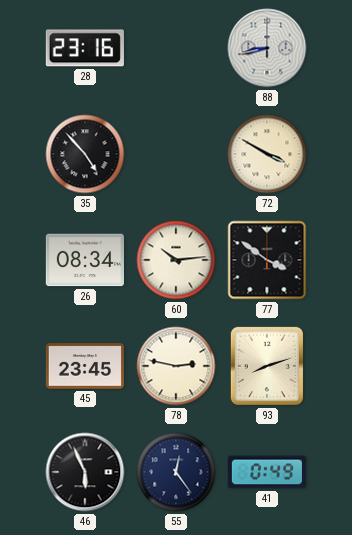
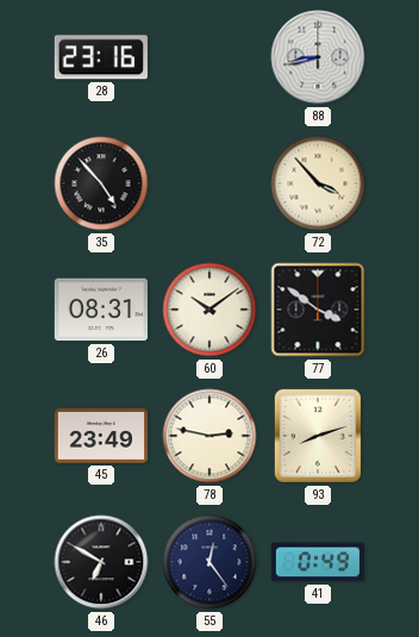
72: 3:50 -> 3:53 (318, 183)
26: 08:34 -> 08:31 (101, 310)
60: 10:14 -> 10:09 (209, 310)
45: 23:45 -> 23:49 (100, 436)
46: 5:56 -> 6:50 (101, 562)
